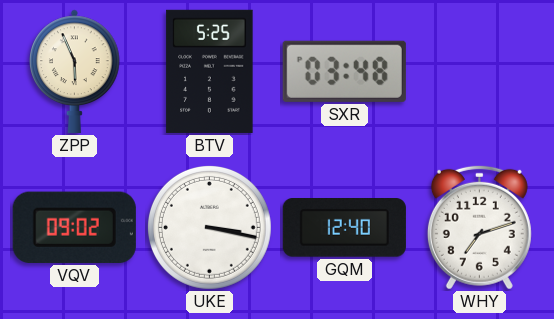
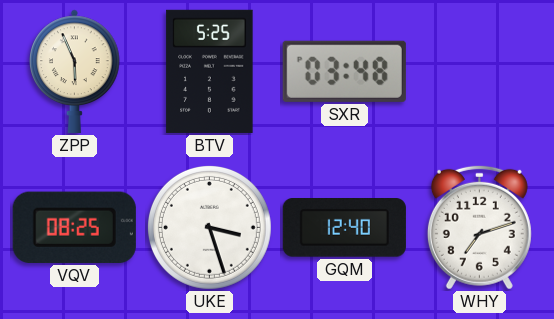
VQV: 09:02 -> 08:25 (74, 227)
UKE: 3:17 -> 3:27 (209, 227)
